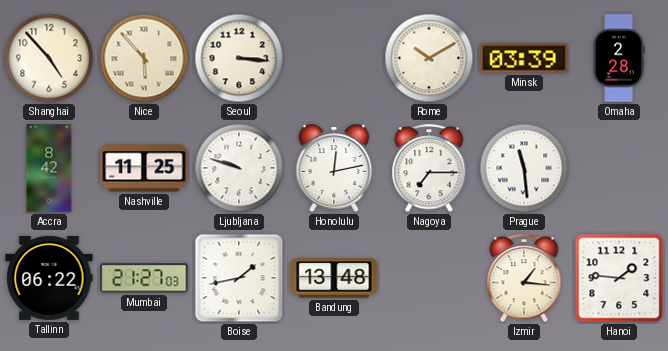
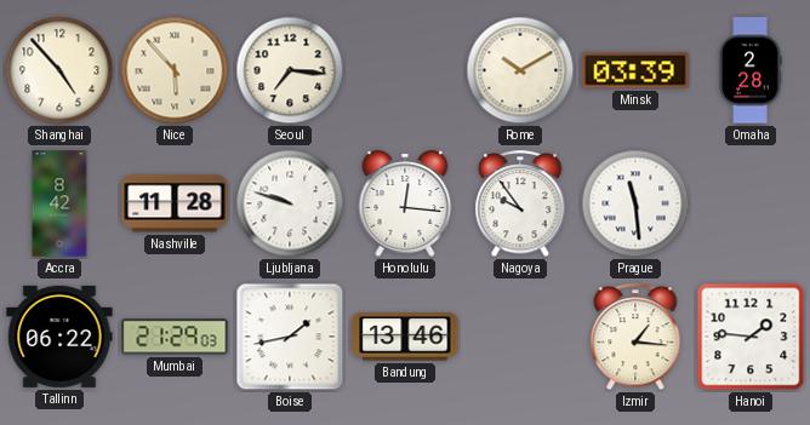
Seoul: 3:16 -> 7:16 (290, 70)
Nashville: 11:25 -> 11:28 (175, 203)
Honolulu: 12:13 -> 12:16 (405, 203)
Nagoya: 7:15 -> 9:54 (520, 205)
Mumbai: 21:27 -> 21:29 (175, 337)
Bandung: 13:48 -> 13:46 (405, 337)
